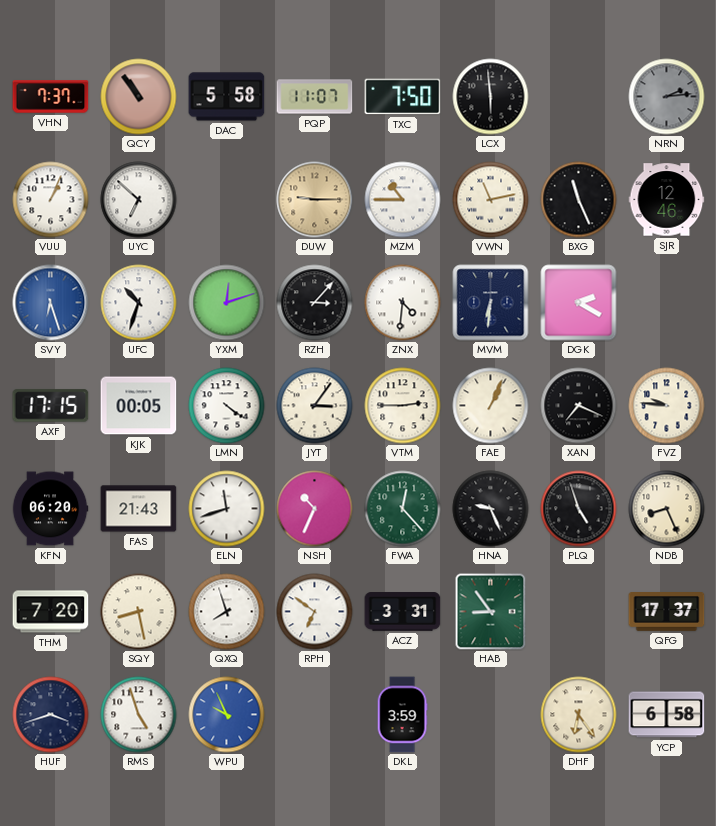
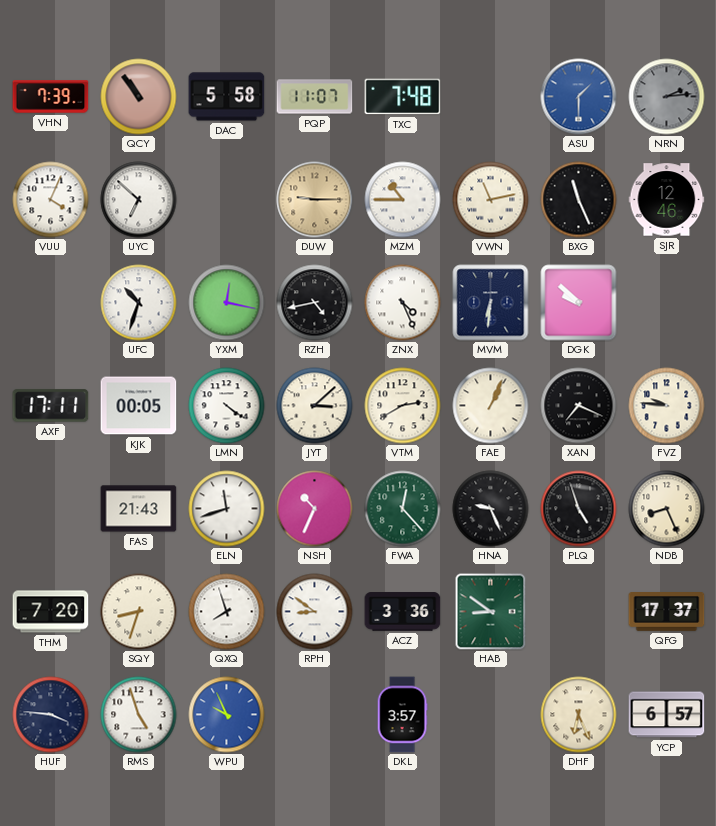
VHN: 7:37 -> 7:39 (51, 97)
TXC: 7:50 -> 7:48 (403, 97)
LCX: 5:59 -> none (491, 97)
ASU: none -> 1:30 (579, 97)
VUU: 1:04 -> 4:04 (51, 200)
SVY: 6:27 -> none (51, 303)
YXM: 12:12 -> 12:17 (227, 303)
RZH: 3:07 -> 4:43 (315, 303)
ZNX: 4:31 -> 4:26 (403, 303)
DGK: 2:20 -> 9:52 (579, 303)
AXF: 17:15 -> 17:11 (51, 406)
JYT: 3:06 -> 3:08 (315, 406)
VTM: 2:45 -> 2:40 (403, 406)
KFN: 06:20 -> none (50, 509)
SQY: 8:28 -> 8:33 (139, 612)
RPH: 6:51 -> 8:51 (315, 612)
ACZ: 3:31 -> 3:36 (403, 612)
HAB: 8:54 -> 8:51 (491, 612)
HUF: 3:42 -> 3:46 (51, 715)
DKL: 3:59 -> 3:57 (402, 715)
DHF: 6:24 -> 6:26 (579, 715)
YCP: 6:58 -> 6:57 (667, 715)
